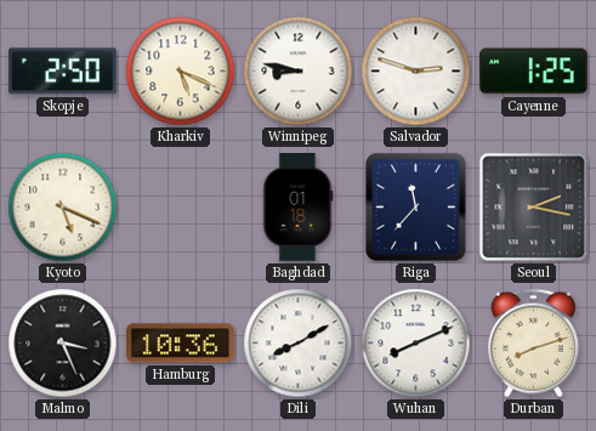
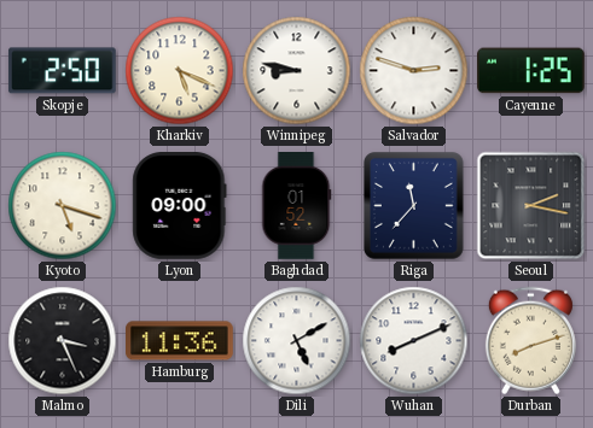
Kyoto: 5:19 -> 5:18 (63, 206)
Lyon: none -> 09:00 (180, 206)
Baghdad: 01:18 -> 01:52 (297, 206)
Hamburg: 10:36 -> 11:36 (180, 341)
Dili: 8:10 -> 5:10 (297, 341)
